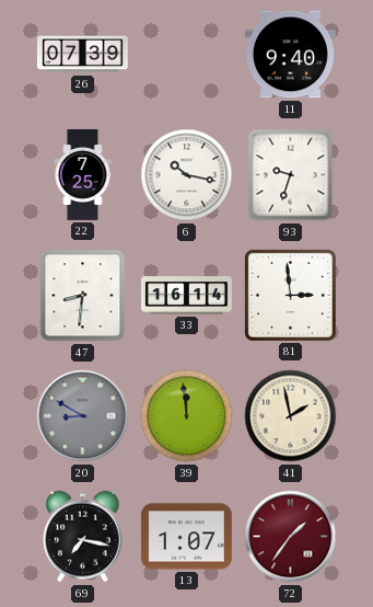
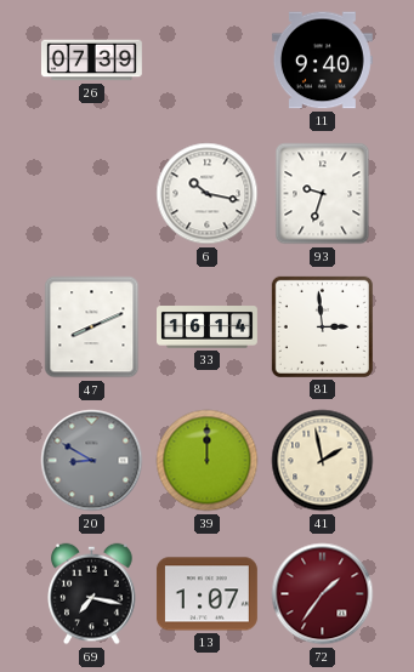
22: 7:25 -> none (83, 175)
47: 8:31 -> 8:11 (92, 328)
39: 11:59 -> 12:00 (208, 461)
